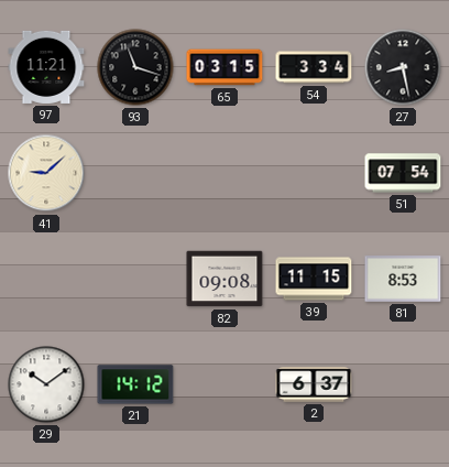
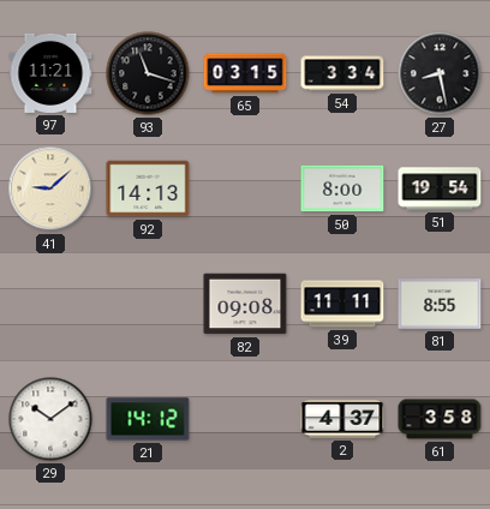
92: none -> 14:13 (148, 188)
50: none -> 8:00 (342, 188)
51: 07:54 -> 19:54 (440, 188)
39: 11:15 -> 11:11 (342, 304)
81: 8:53 -> 8:55 (440, 304)
2: 6:37 -> 4:37 (342, 419)
61: none -> 3:58 (440, 419)
